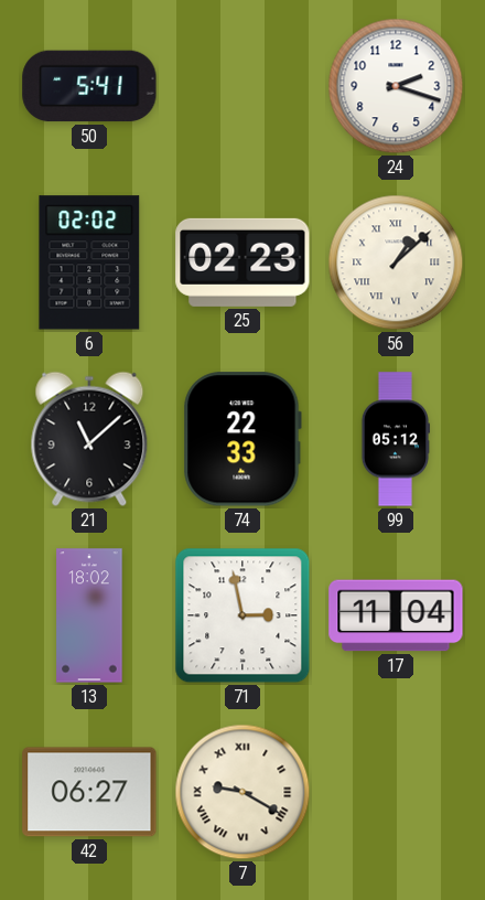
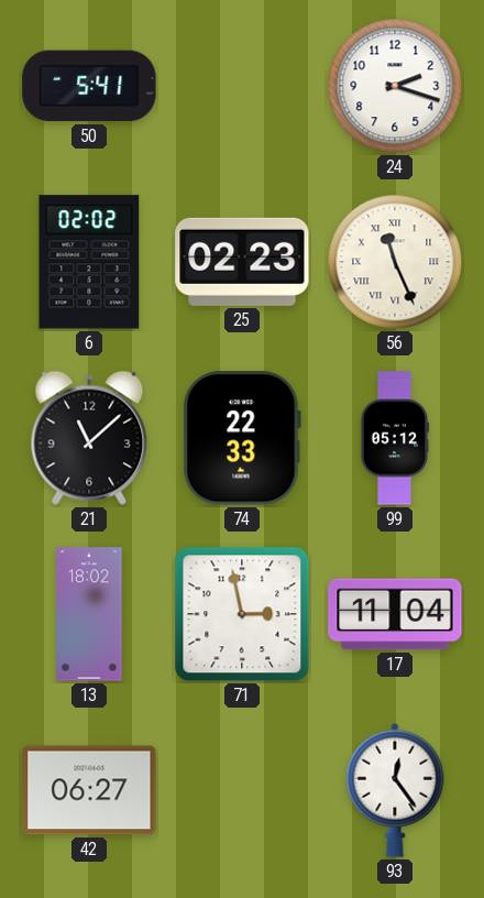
56: 1:08 -> 11:26 (395, 262)
7: 9:20 -> none (242, 792)
93: none -> 12:24 (395, 790)
